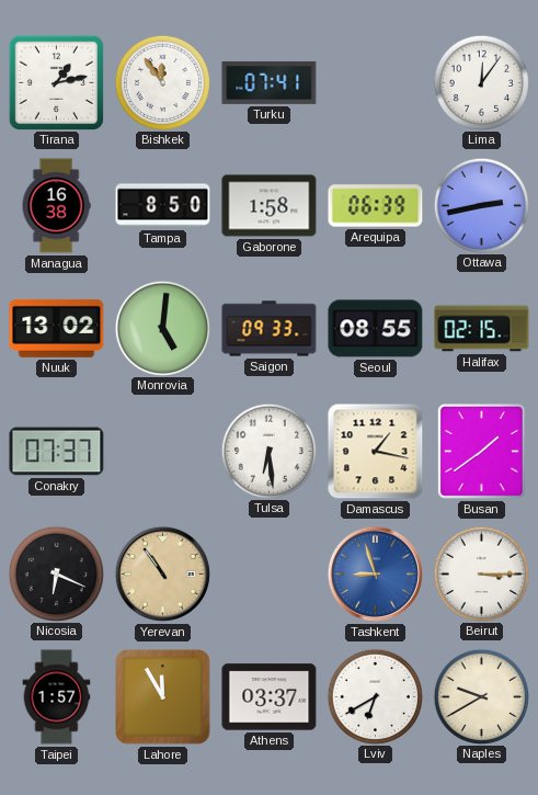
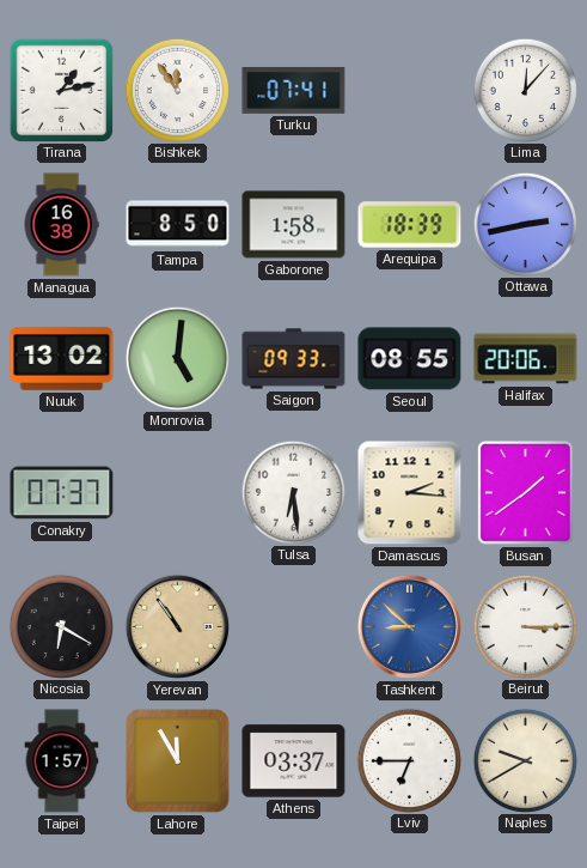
Lima: 12:06 -> 12:07 (525, 90)
Arequipa: 06:39 -> 18:39 (410, 225)
Halifax: 02:15 -> 20:06 (526, 359)
Damascus: 1:17 -> 2:16 (410, 493)
Nicosia: 6:19 -> 6:20 (61, 626)
Tashkent: 8:57 -> 8:52 (409, 626)
Lviv: 6:40 -> 6:45 (409, 760)
